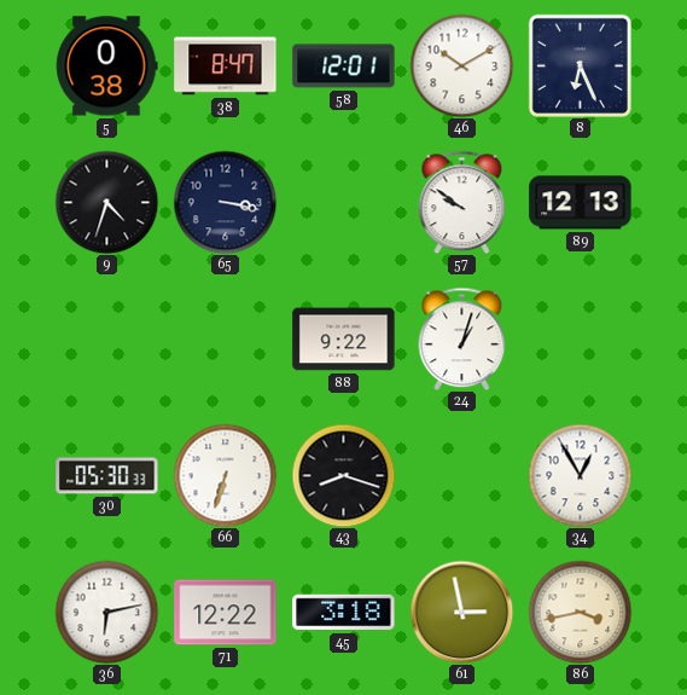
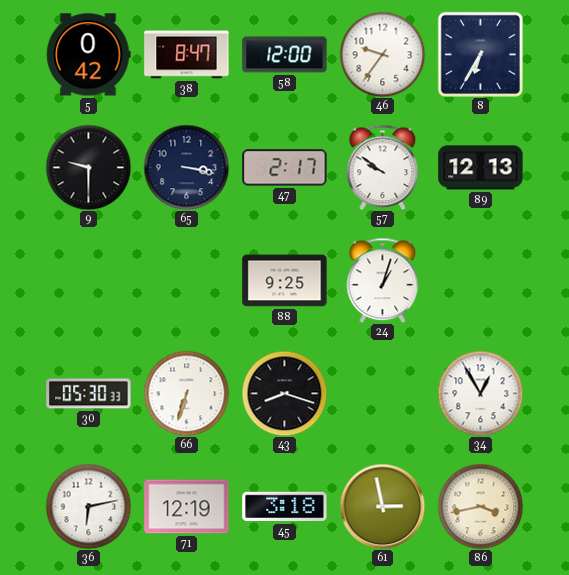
5: 0:38 -> 0:42 (89, 55)
58: 12:01 -> 12:00 (285, 55)
46: 10:10 -> 9:36 (382, 54)
8: 6:26 -> 6:35 (480, 54)
9: 4:33 -> 9:30 (88, 167)
47: none -> 2:17 (285, 168)
88: 9:22 -> 9:25 (285, 281)
71: 12:22 -> 12:19 (187, 507)
